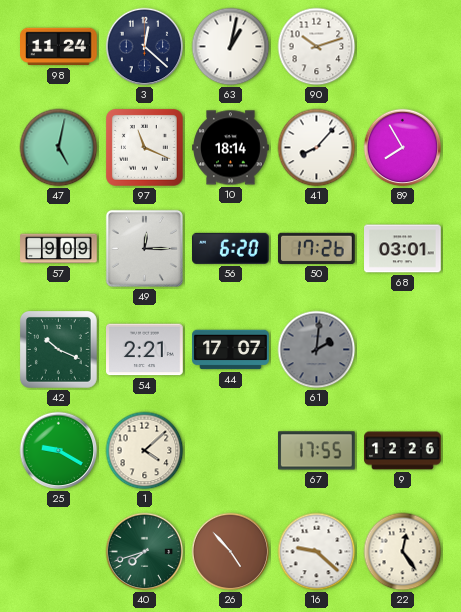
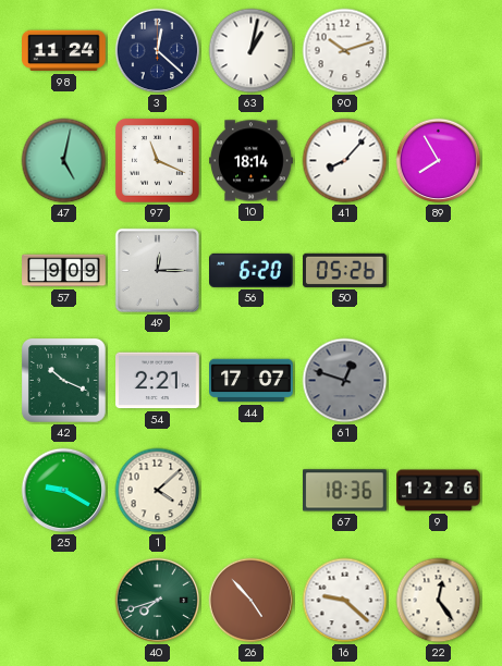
50: 17:26 -> 05:26 (345, 270)
68: 03:01 -> none (403, 249)
61: 2:01 -> 12:48 (345, 381)
67: 17:55 -> 18:36 (345, 491)
